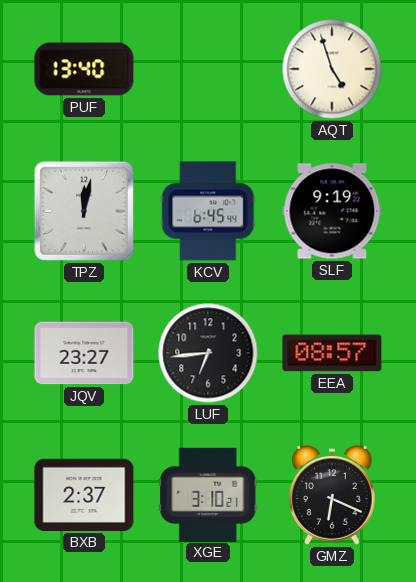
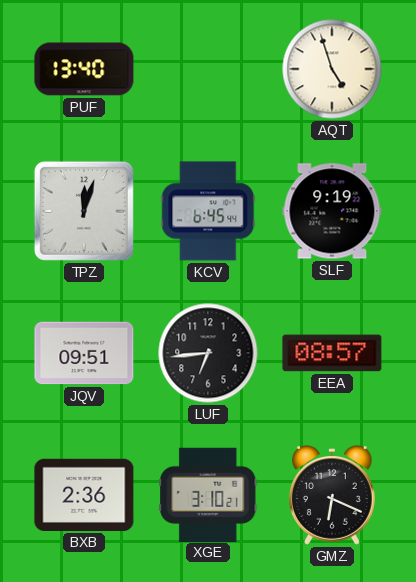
TPZ: 12:02 -> 12:03 (84, 211)
JQV: 23:27 -> 09:51 (84, 353)
BXB: 2:37 -> 2:36 (84, 495)
